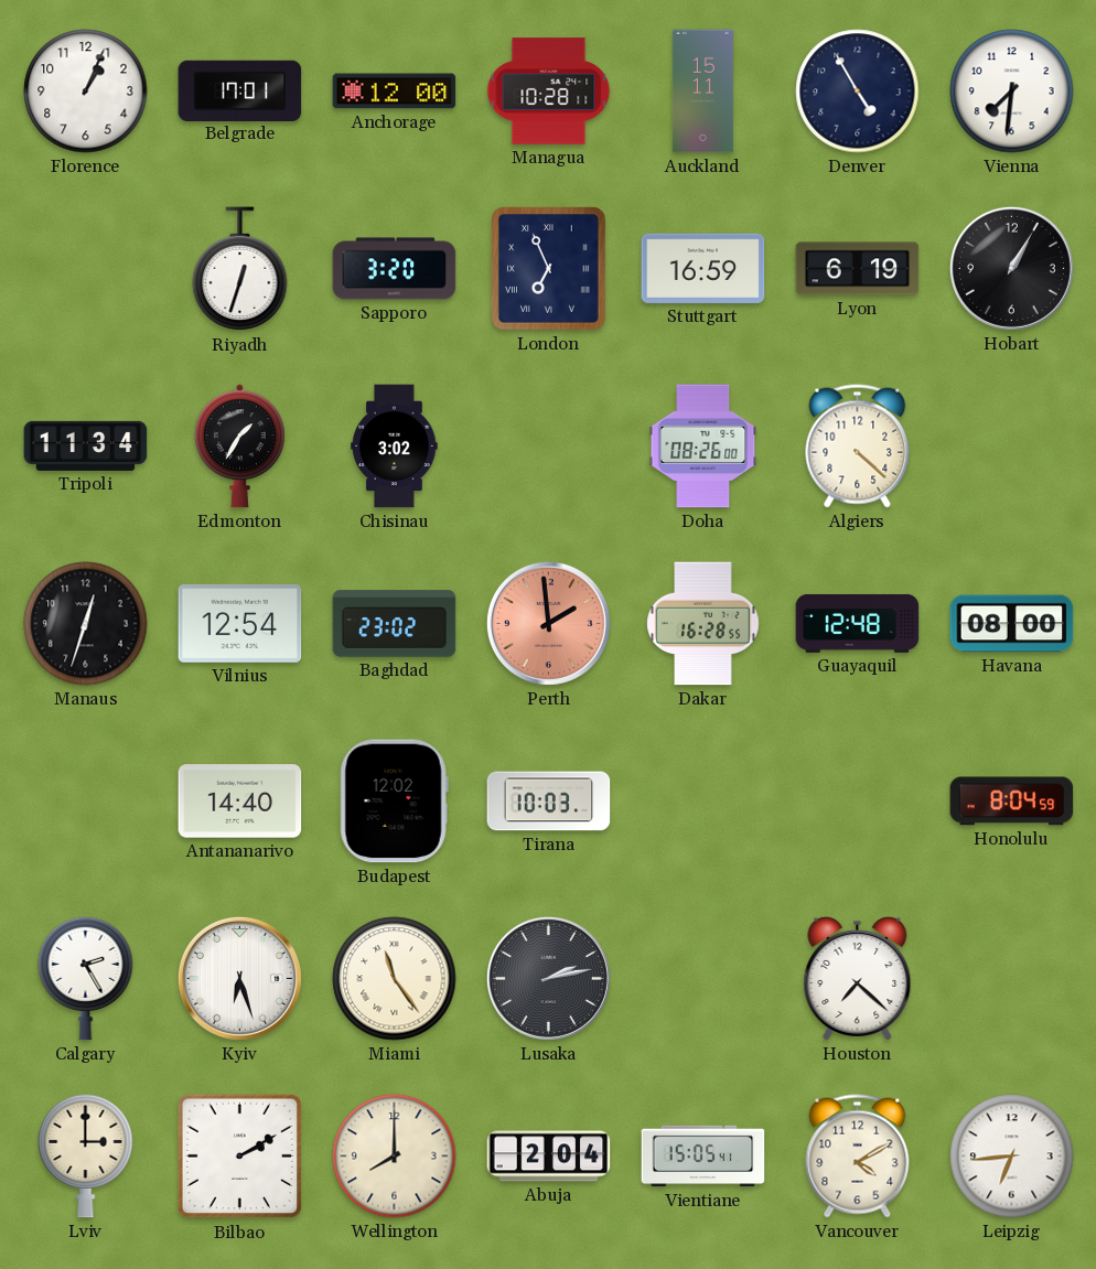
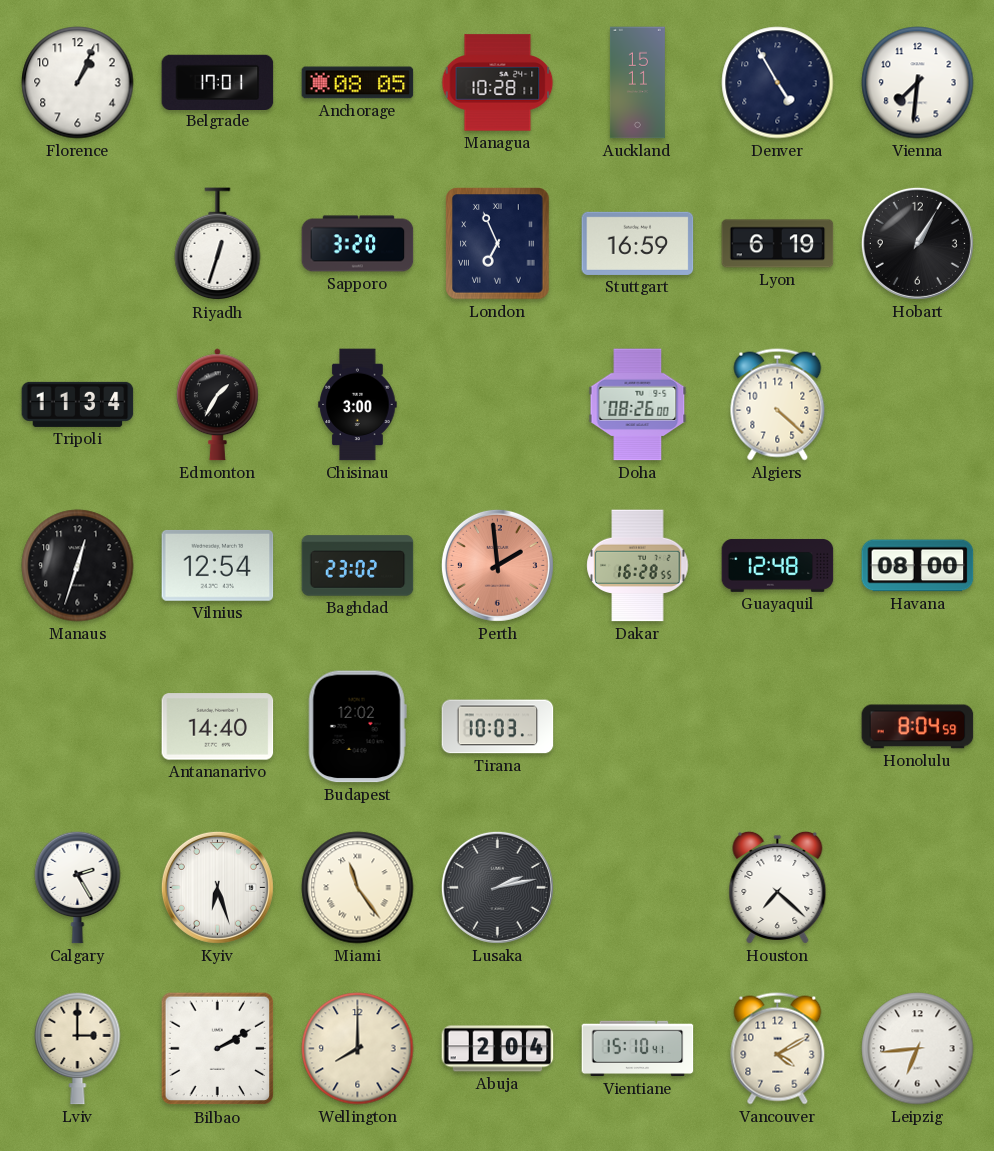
Anchorage: 12:00 -> 08:05 (358, 83)
Chisinau: 3:02 -> 3:00 (358, 405)
Vientiane: 15:05 -> 15:10 (638, 1049)
